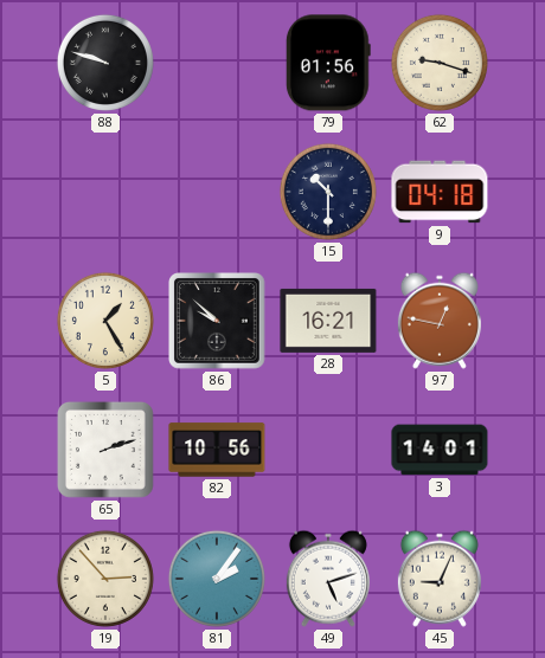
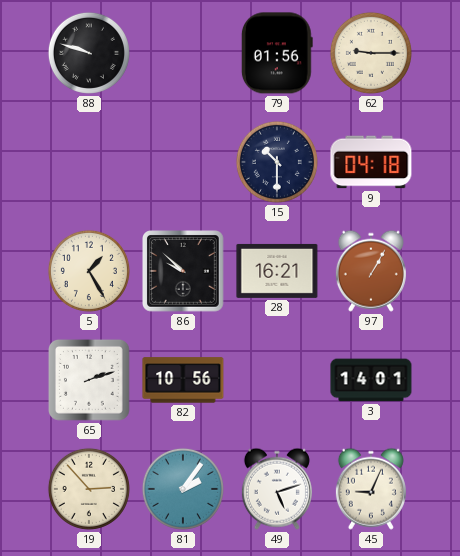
62: 9:18 -> 9:15 (371, 53)
97: 12:47 -> 1:05 (371, 271)
